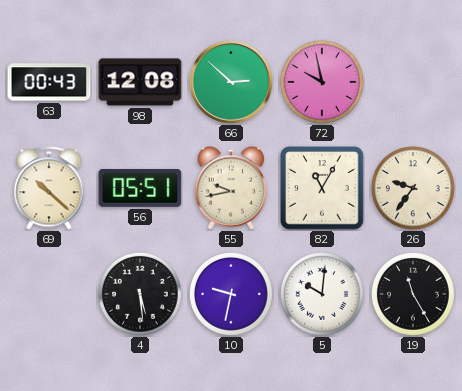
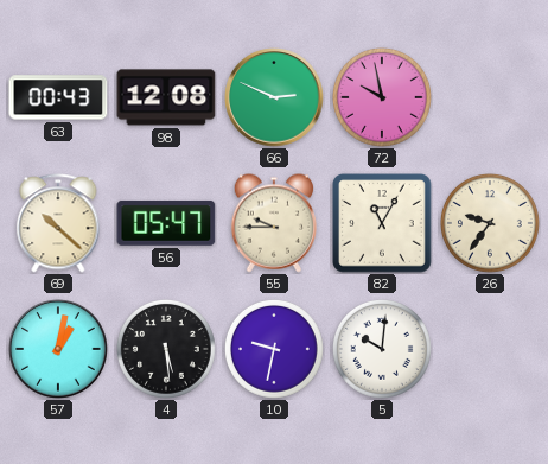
66: 2:52 -> 2:49 (274, 97)
56: 05:51 -> 05:47 (166, 223)
55: 9:43 -> 9:45 (273, 223)
57: none -> 1:02 (58, 349)
19: 11:25 -> none (414, 295)
